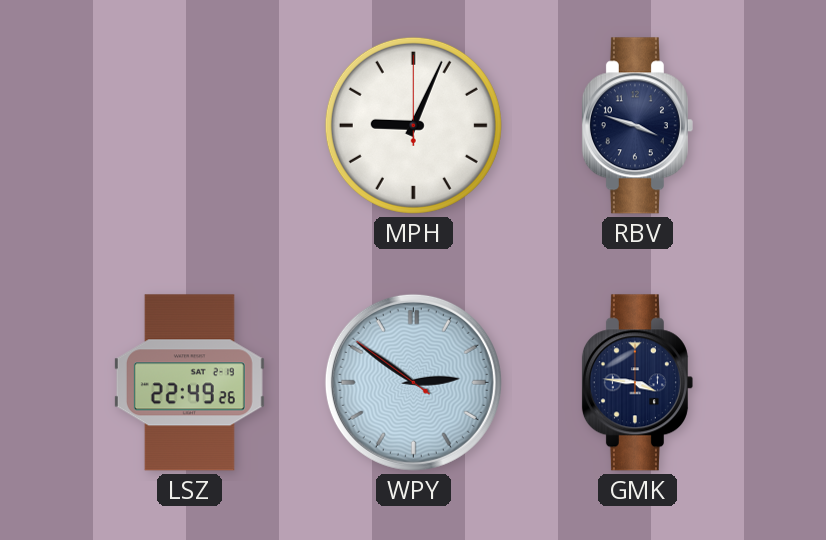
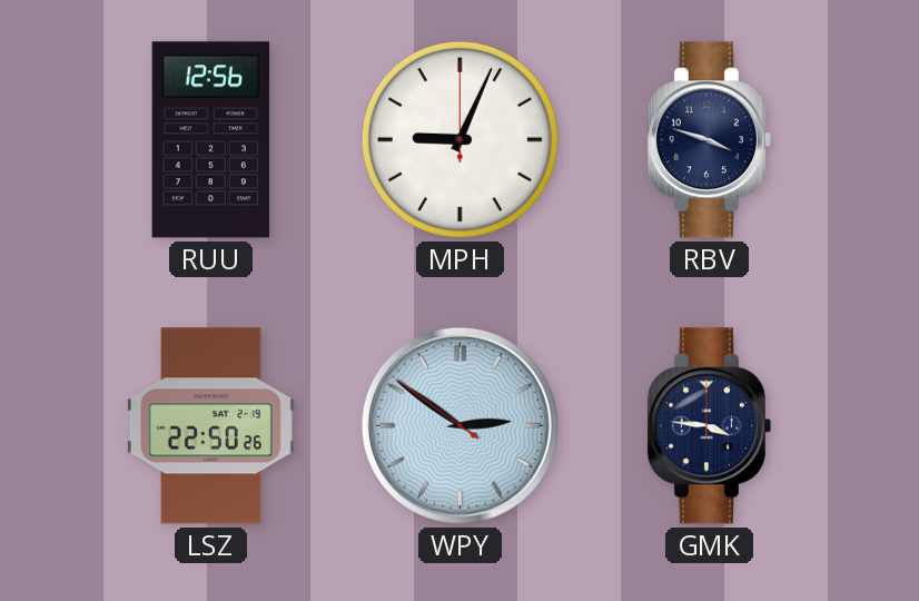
RUU: none -> 12:56 (211, 140)
LSZ: 22:49 -> 22:50 (210, 426)
